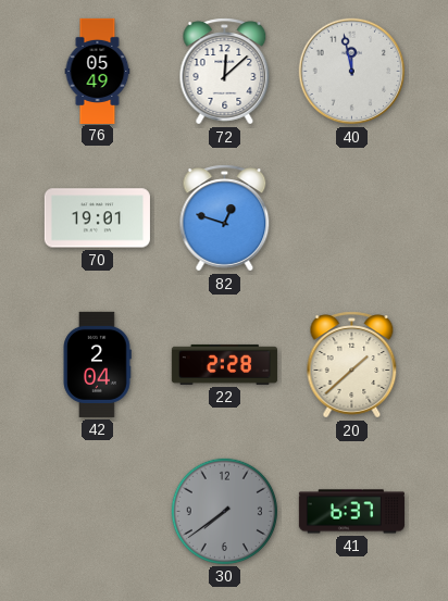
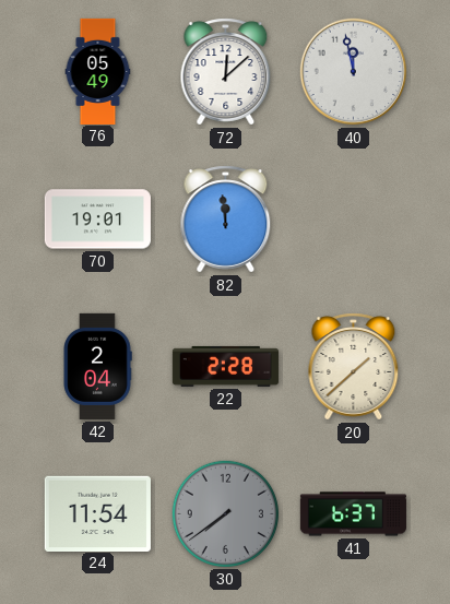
82: 12:48 -> 11:59 (226, 220)
24: none -> 11:54 (97, 513)
